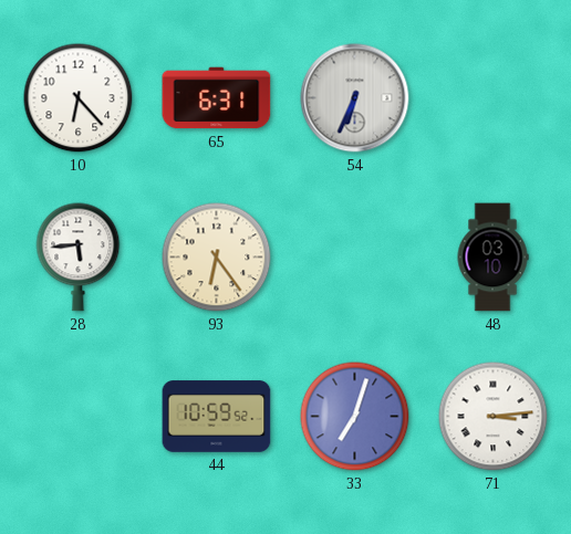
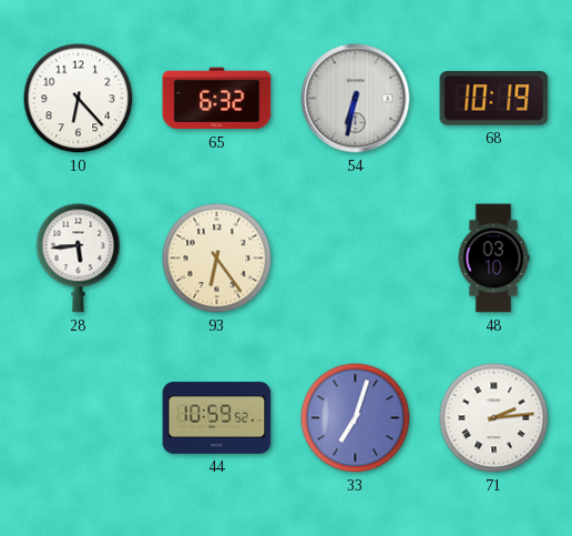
65: 6:31 -> 6:32 (217, 99)
54: 6:34 -> 6:32 (356, 99)
68: none -> 10:19 (494, 99)
71: 3:14 -> 2:14 (494, 418)
